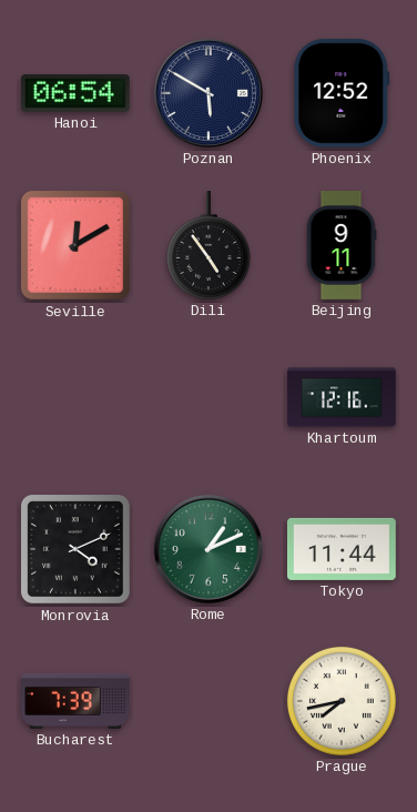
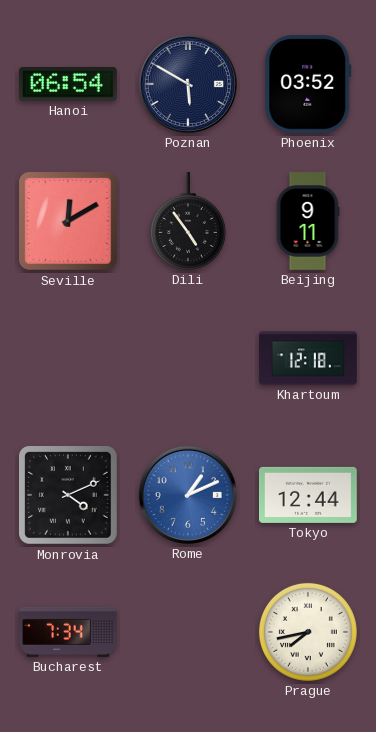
Phoenix: 12:52 -> 03:52 (308, 84)
Khartoum: 12:16 -> 12:18 (308, 358)
Rome dial: green -> blue (188, 495)
Tokyo: 11:44 -> 12:44 (309, 495)
Bucharest: 7:39 -> 7:34 (69, 632)
